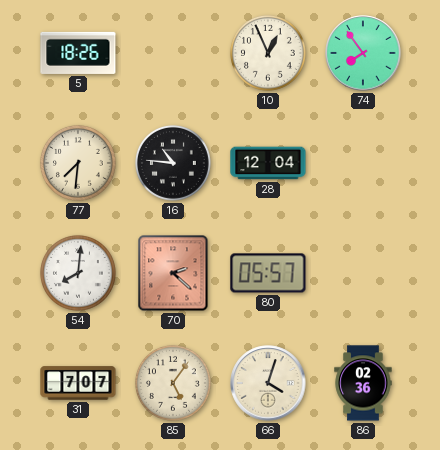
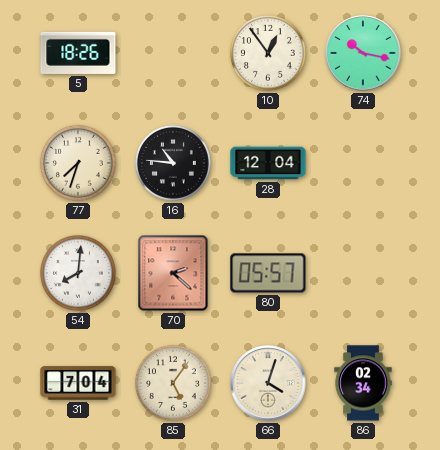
10: 12:56 -> 12:54 (268, 53)
74: 7:54 -> 10:17 (363, 53)
77: 7:31 -> 7:33 (78, 163)
31: 7:07 -> 7:04 (78, 383)
86: 02:36 -> 02:34 (363, 383)
